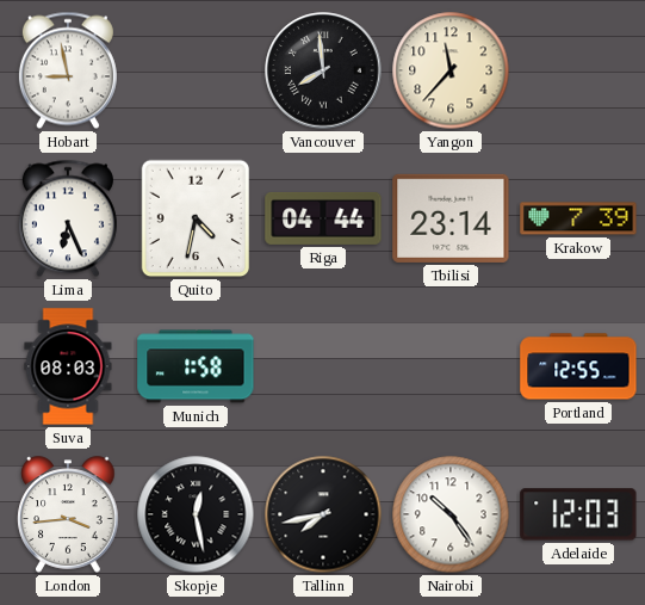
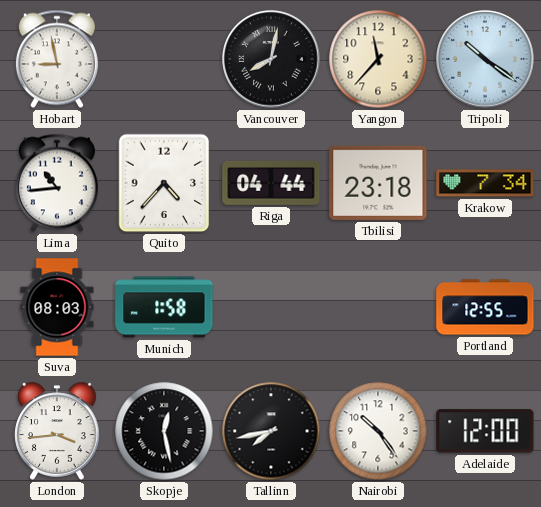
Vancouver: 7:59 -> 8:02 (271, 59)
Tripoli: none -> 10:21 (485, 59)
Lima: 6:26 -> 10:44 (57, 183)
Quito: 4:32 -> 4:37 (164, 183)
Tbilisi: 23:14 -> 23:18 (378, 183)
Krakow: 7:39 -> 7:34 (485, 183)
Adelaide: 12:03 -> 12:00 (485, 431)
